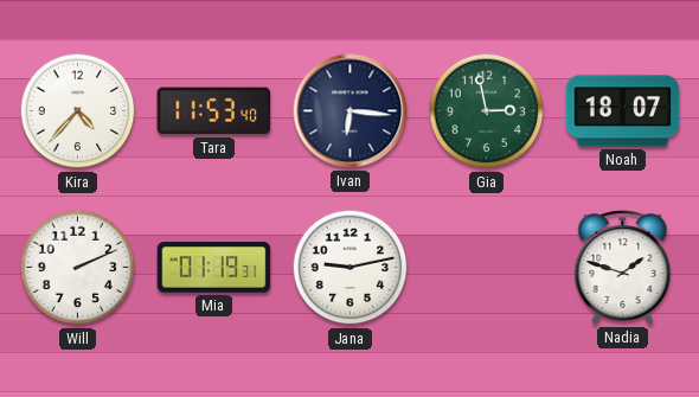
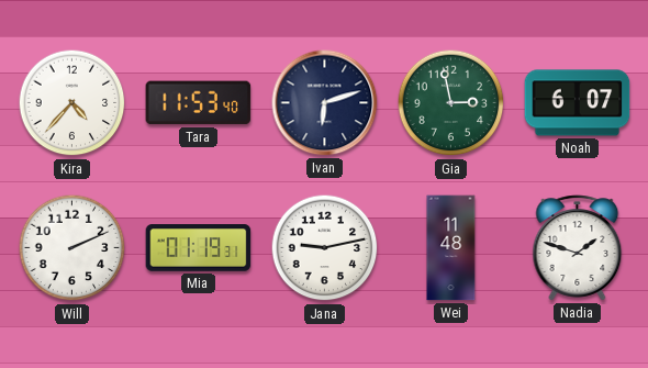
Ivan: 6:16 -> 6:12 (325, 103)
Noah: 18:07 -> 6:07 (578, 103)
Wei: none -> 11:48 (451, 248)
